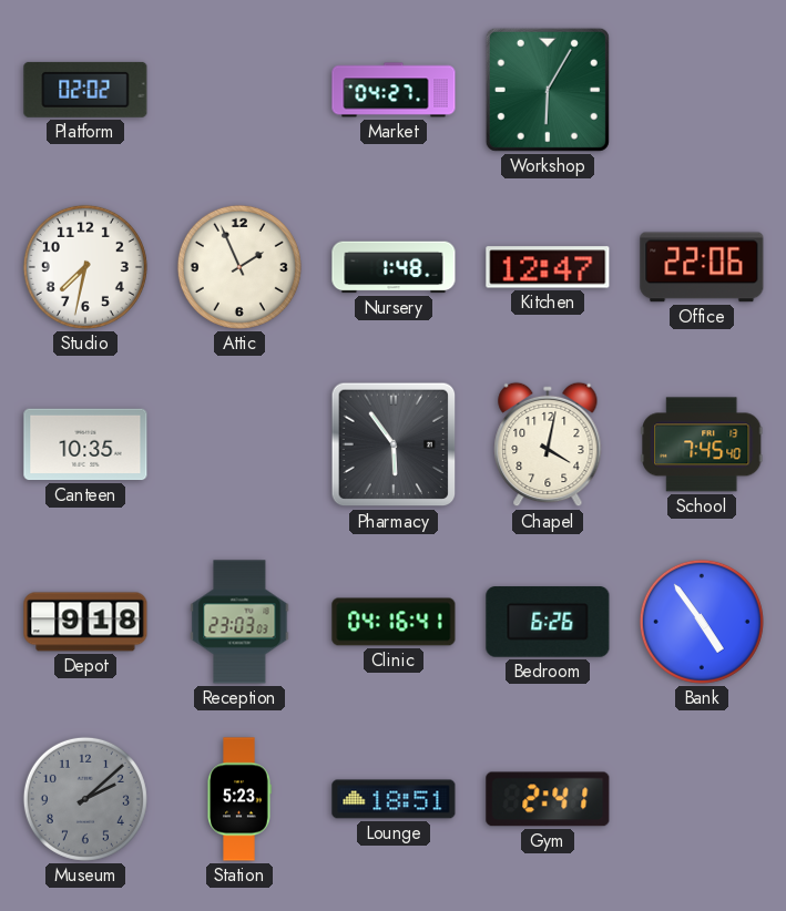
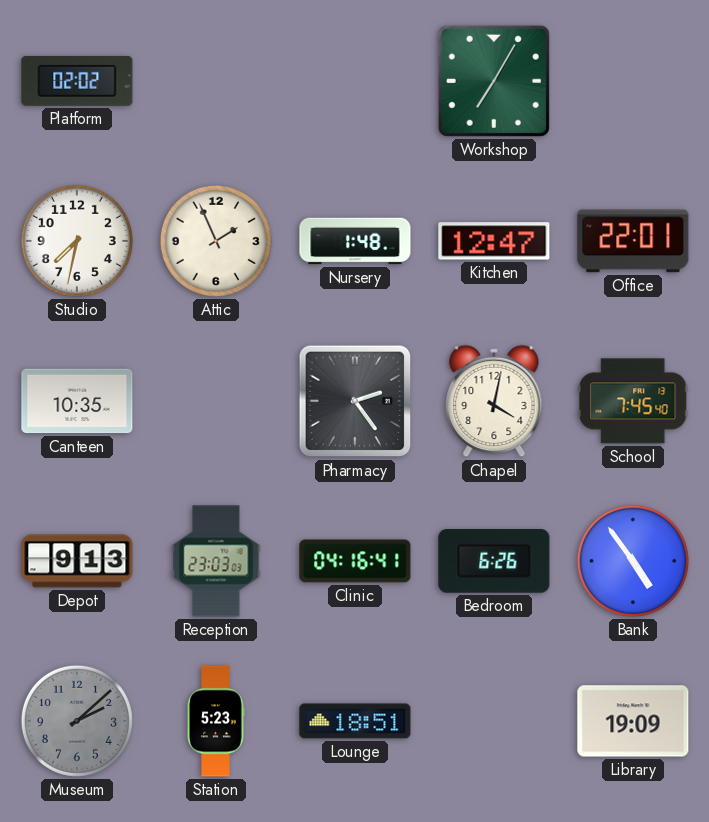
Market: 04:27 -> none (394, 90)
Workshop: 6:05 -> 7:05 (494, 81)
Office: 22:06 -> 22:01 (633, 241)
Pharmacy: 5:54 -> 2:24 (355, 401)
Depot: 9:18 -> 9:13 (77, 561)
Gym: 2:41 -> none (548, 799)
Library: none -> 19:09 (633, 721)
